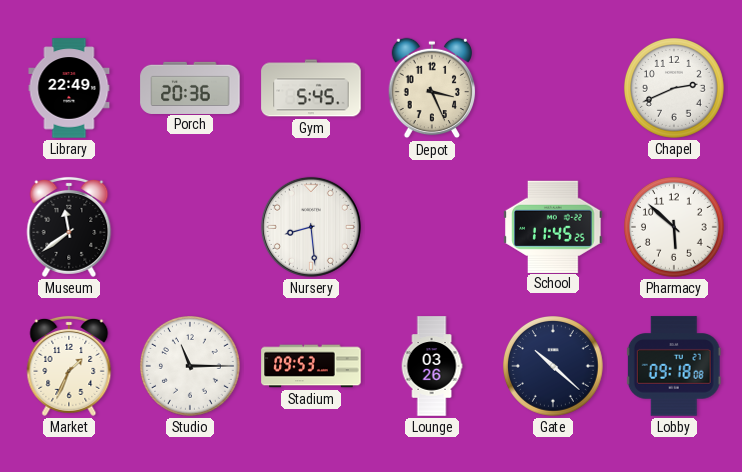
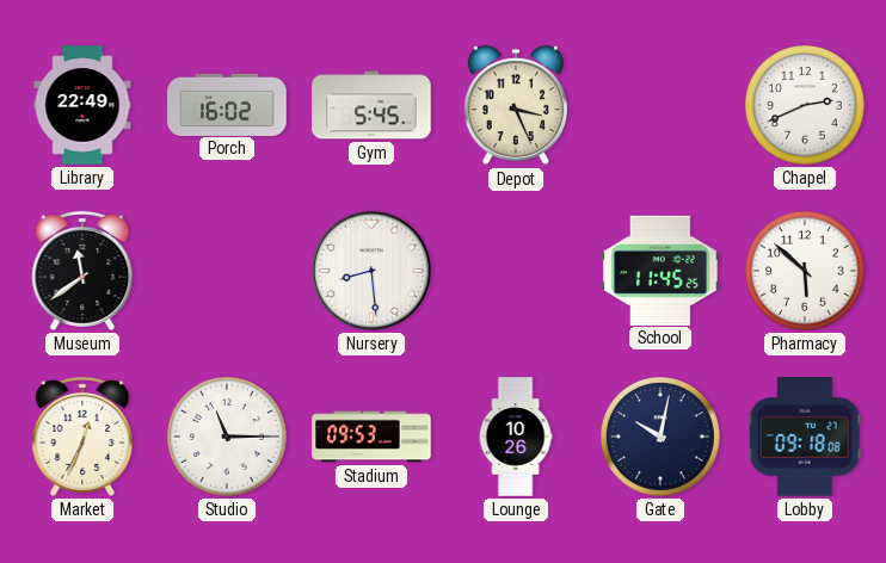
Porch: 20:36 -> 16:02 (227, 104)
Market: 1:34 -> 12:34 (82, 437)
Lounge: 03:26 -> 10:26 (516, 437)
Gate: 10:22 -> 10:02 (662, 438)
